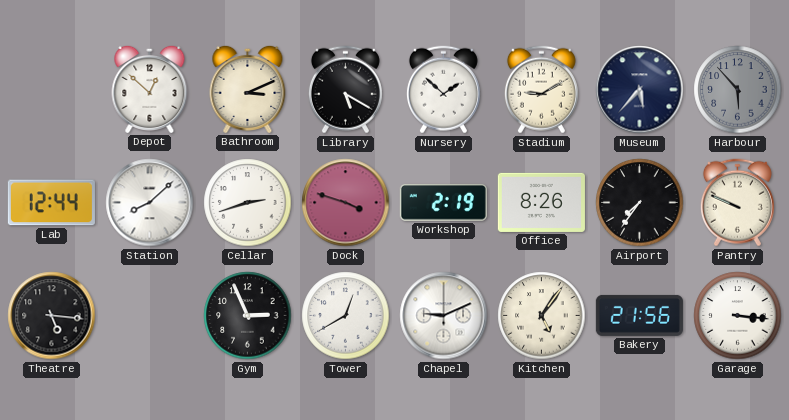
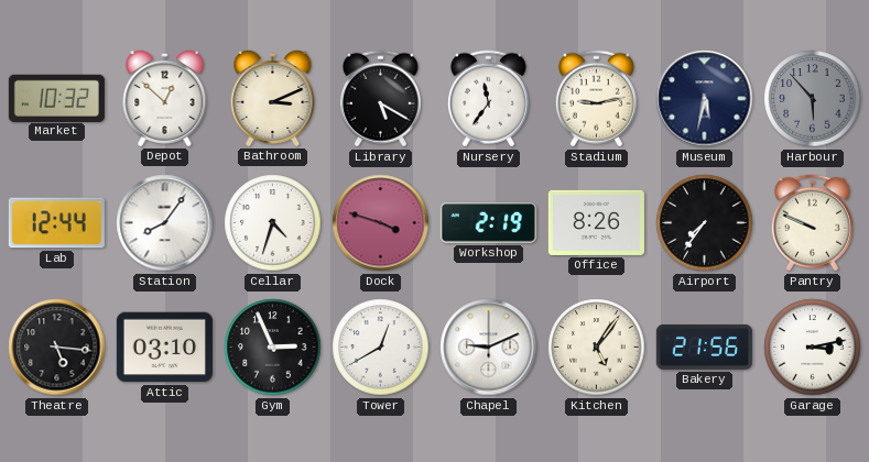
Market: none -> 10:32 (56, 98)
Nursery: 1:52 -> 11:36 (488, 99)
Stadium: 9:10 -> 9:13 (596, 99)
Museum: 5:37 -> 5:32 (705, 99)
Station: 8:08 -> 8:06 (165, 223)
Cellar: 2:42 -> 4:33 (273, 223)
Attic: none -> 03:10 (164, 348)
Garage: 3:16 -> 3:13 (813, 348)
